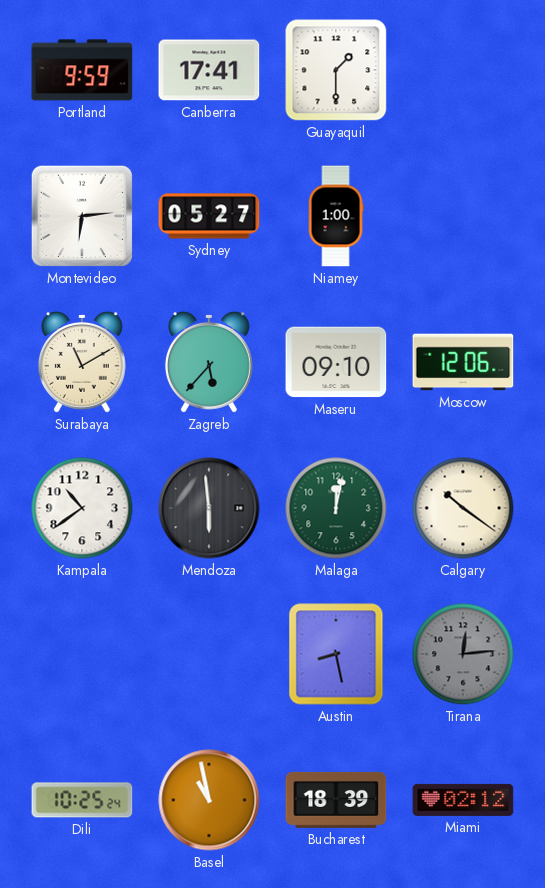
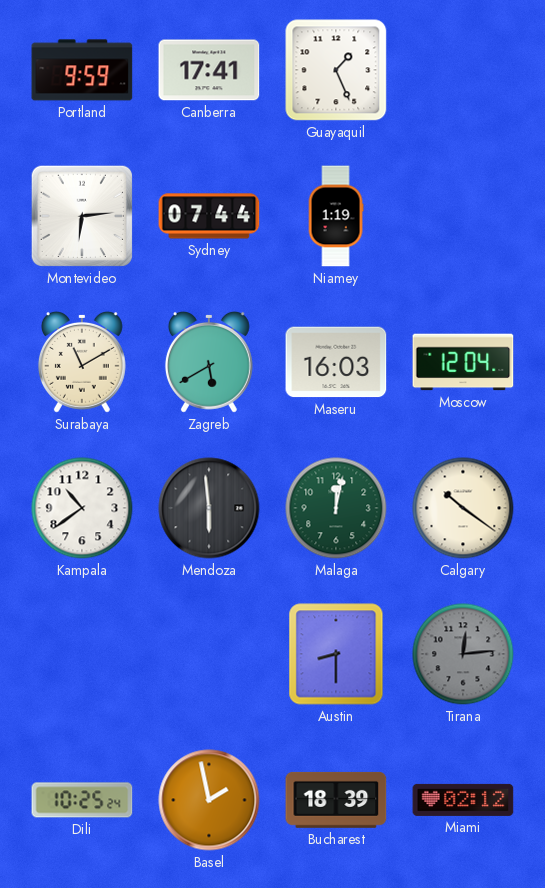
Guayaquil: 1:30 -> 1:26 (336, 70)
Sydney: 05:27 -> 07:44 (209, 216)
Niamey: 1:00 -> 1:19 (336, 216)
Zagreb: 5:37 -> 5:40 (209, 362)
Maseru: 09:10 -> 16:03 (336, 362)
Moscow: 12:06 -> 12:04 (463, 362)
Austin: 8:28 -> 8:30 (336, 654)
Basel: 10:58 -> 1:58 (209, 800)
